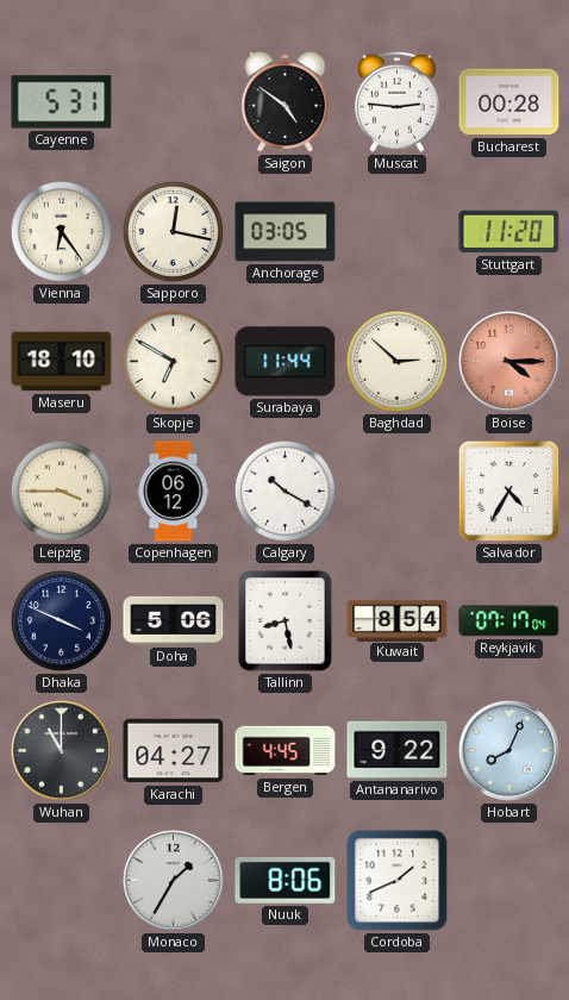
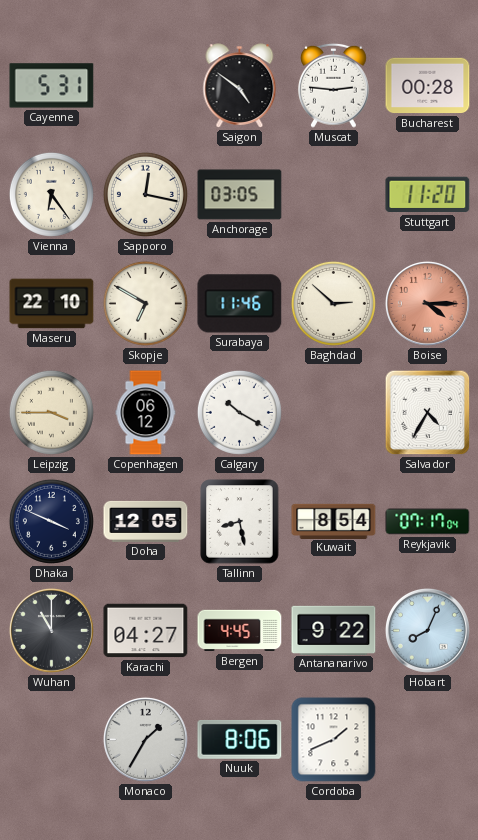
Maseru: 18:10 -> 22:10 (52, 304)
Surabaya: 11:44 -> 11:46 (240, 304)
Doha: 5:06 -> 12:05 (146, 521)
